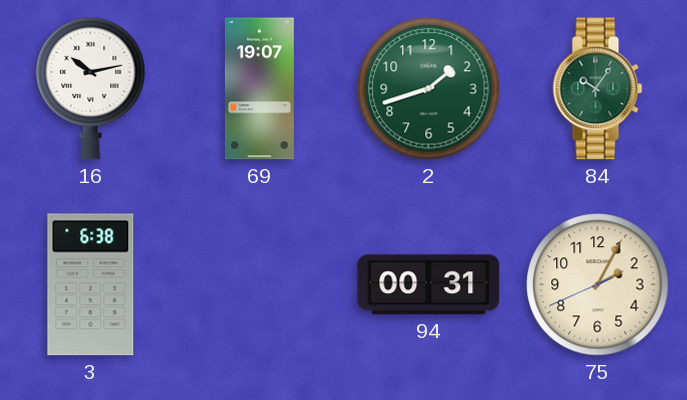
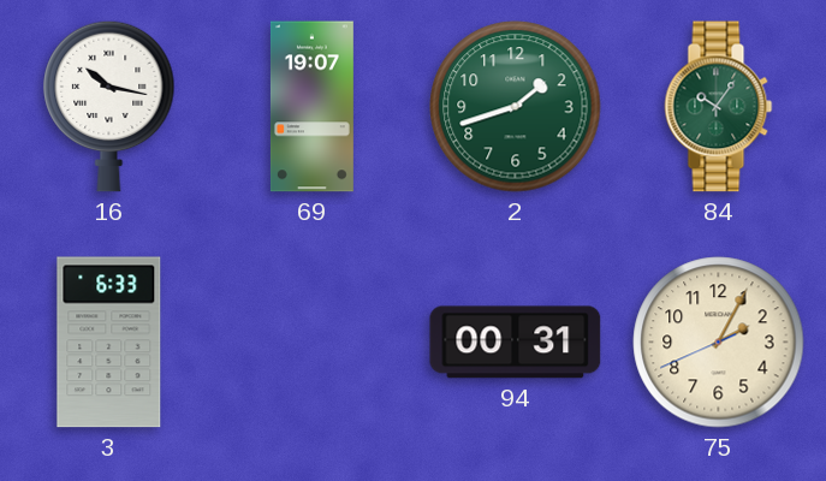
16: 10:13 -> 10:17 (109, 106)
3: 6:38 -> 6:33 (109, 343)
